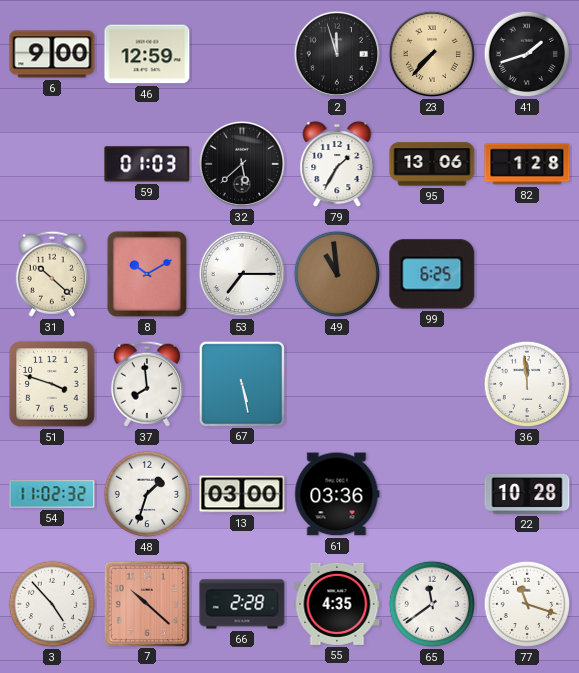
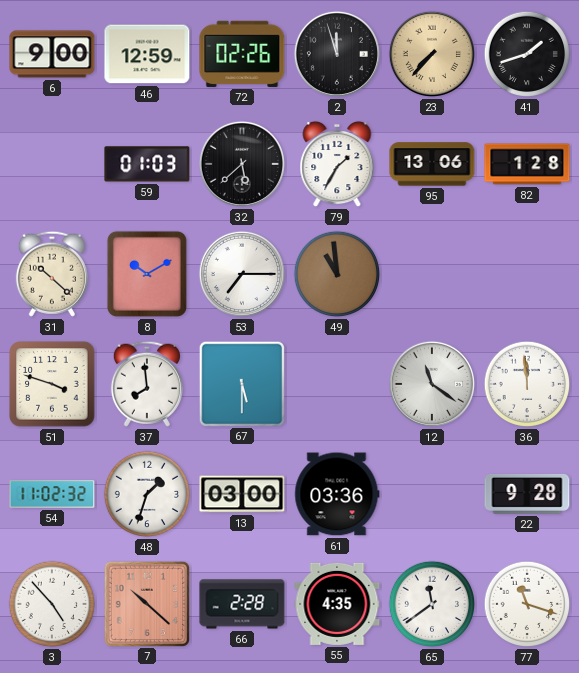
72: none -> 02:26 (242, 54)
99: 6:25 -> none (432, 274)
67: 5:28 -> 5:30 (241, 383)
12: none -> 11:21 (432, 384)
22: 10:28 -> 9:28 (527, 494)
